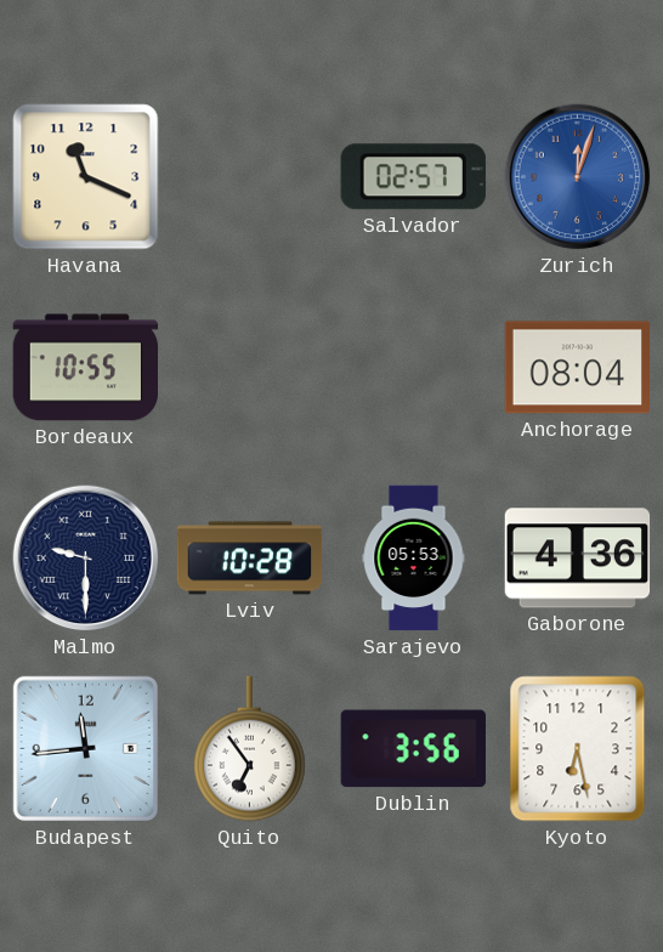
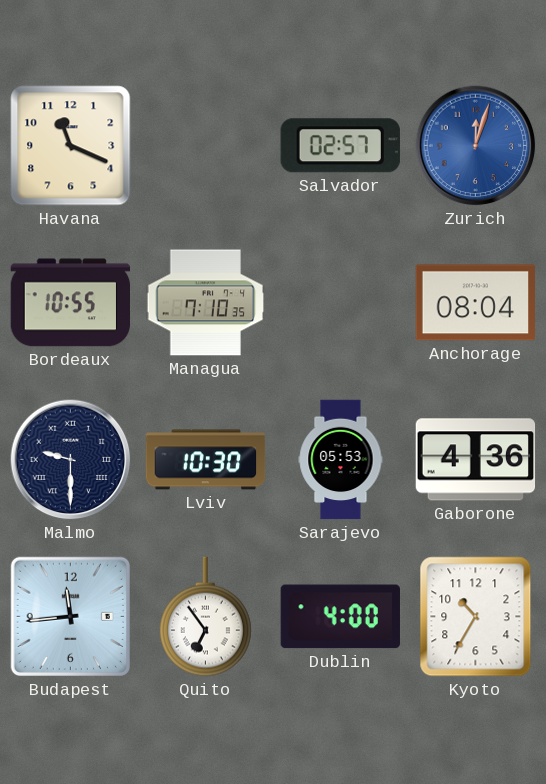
Managua: none -> 7:10 (206, 303)
Lviv: 10:28 -> 10:30 (206, 460)
Dublin: 3:56 -> 4:00 (340, 617)
Kyoto: 6:28 -> 10:35 (476, 617)
